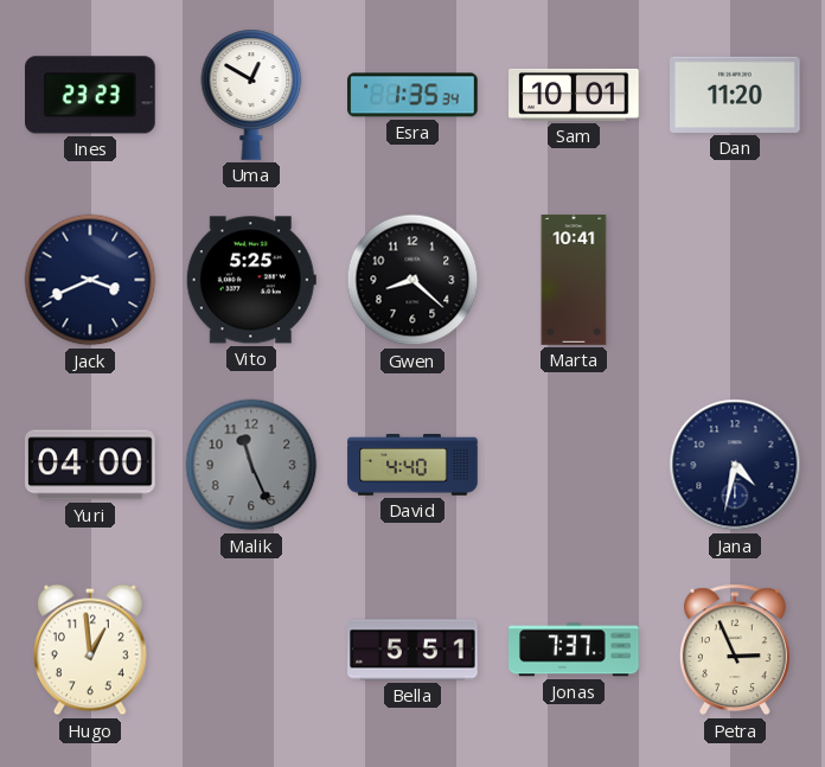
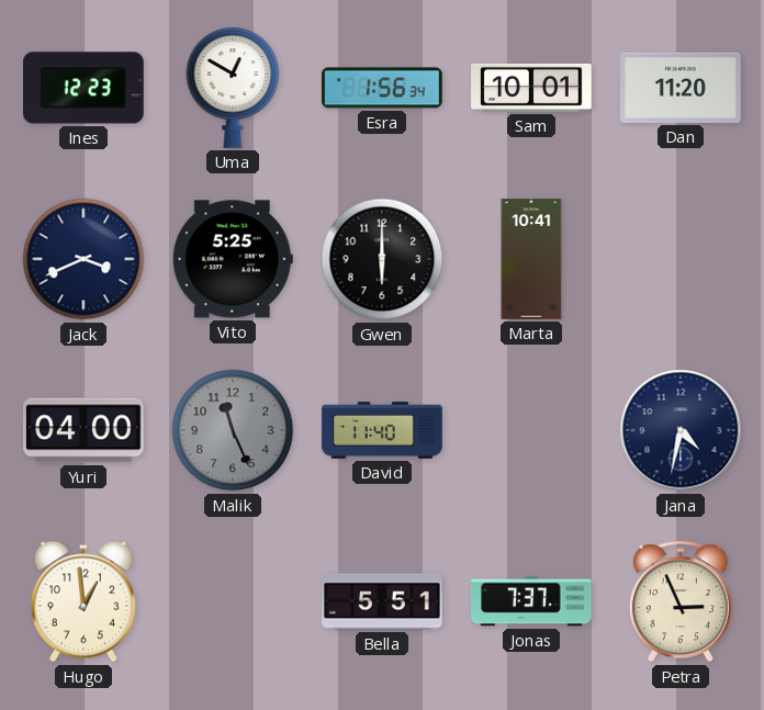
Ines: 23:23 -> 12:23 (85, 88)
Esra: 1:35 -> 1:56 (383, 88)
Gwen: 8:22 -> 6:00 (382, 259)
David: 4:40 -> 11:40 (382, 430)
